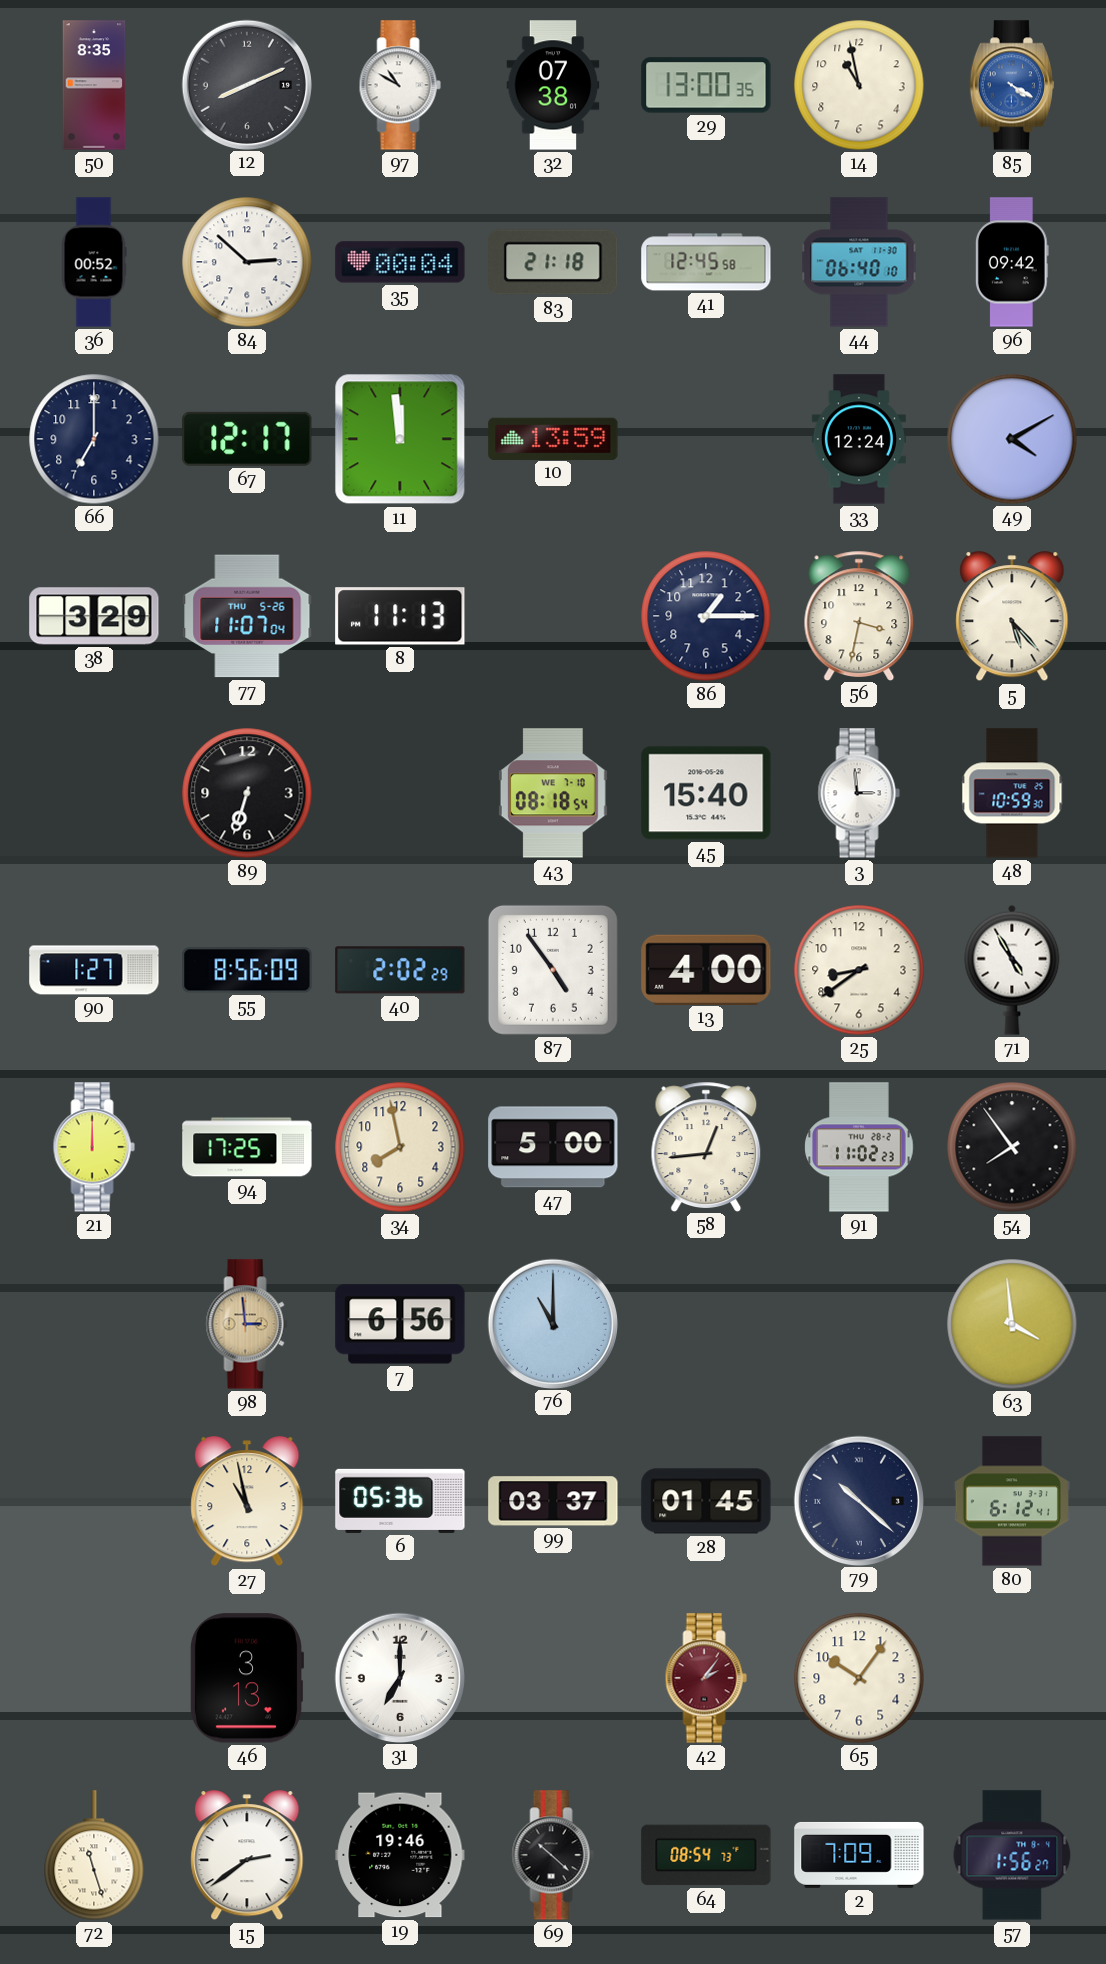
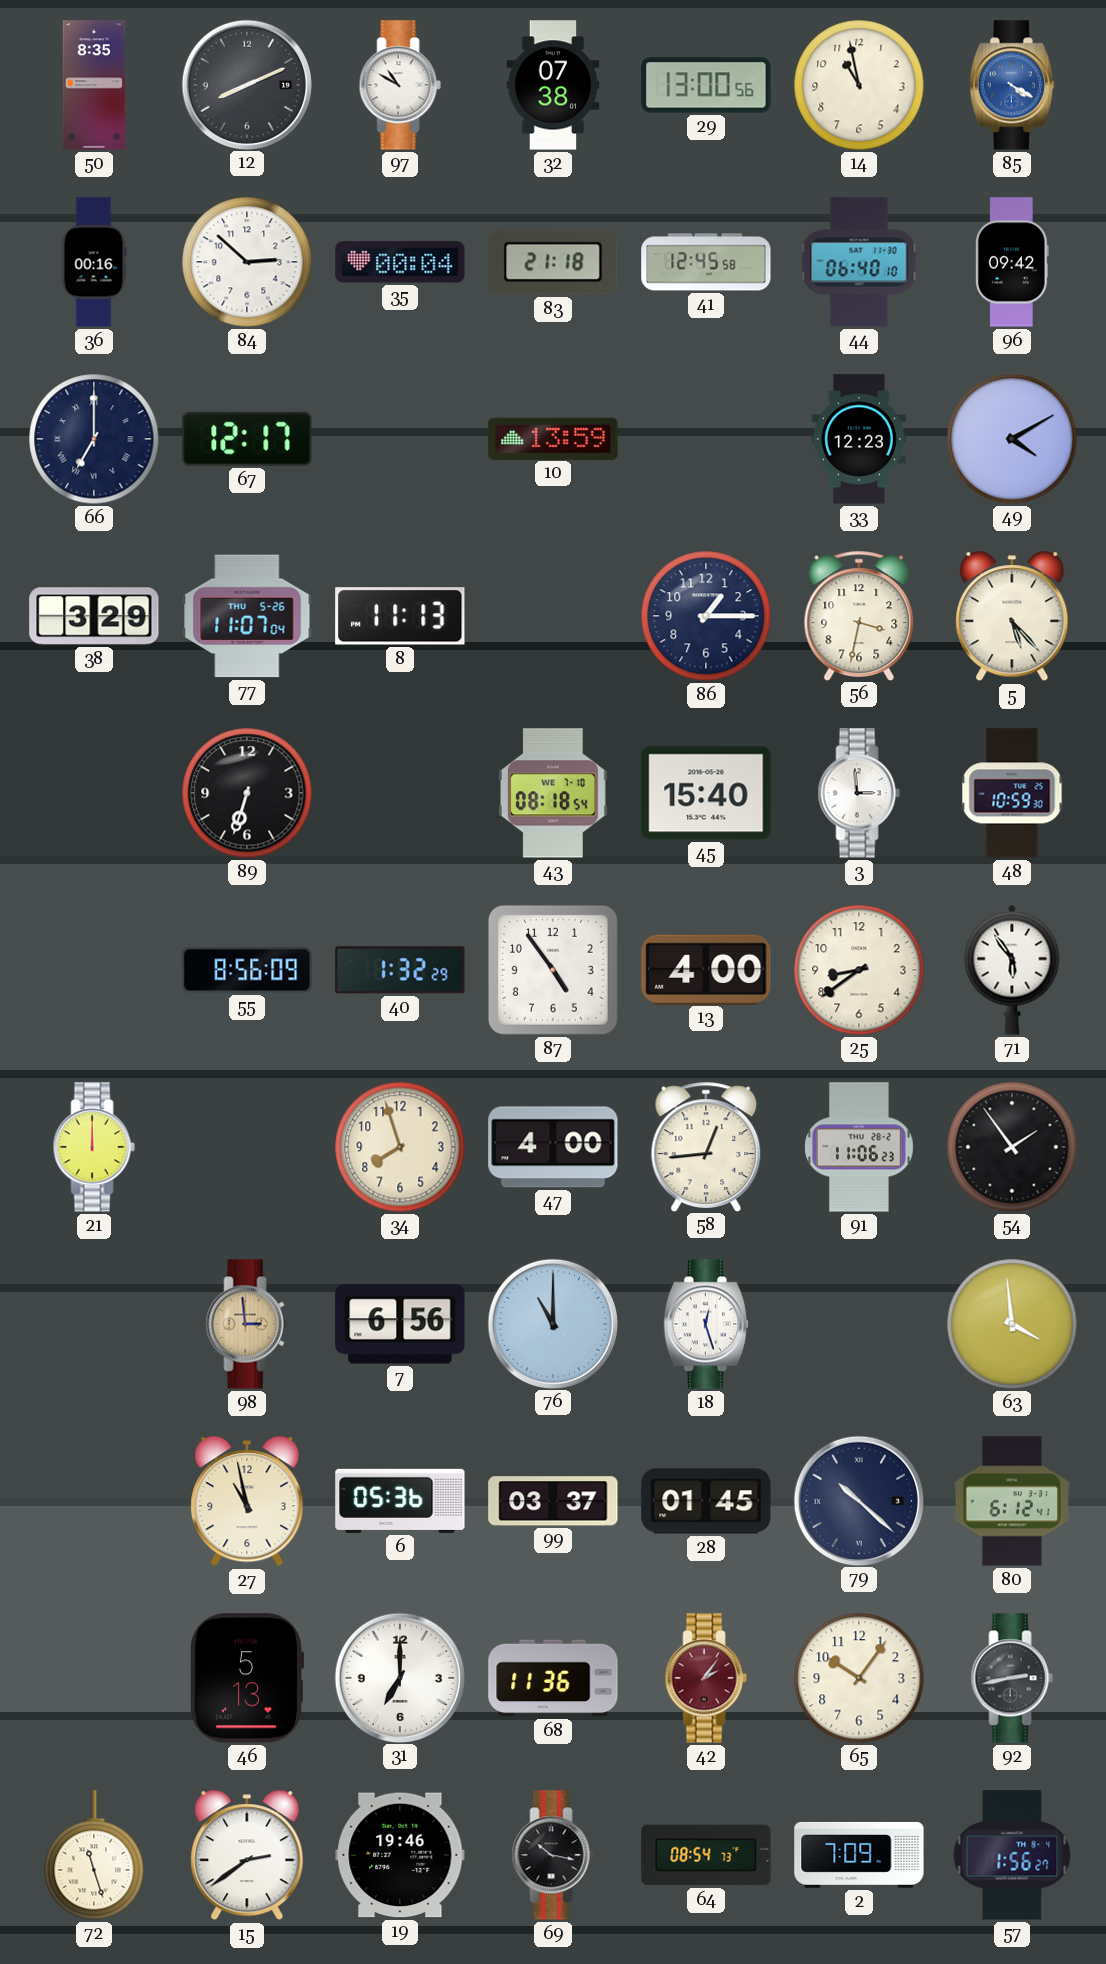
29: 13:00:35 -> 13:00:56 (706, 85)
36: 00:52 -> 00:16 (94, 262)
66 numerals: Arabic -> Roman (94, 439)
11: 11:59 -> none (400, 439)
33: 12:24 -> 12:23 (859, 439)
90: 1:27 -> none (94, 970)
40: 2:02 -> 1:32 (400, 970)
71: 4:55 -> 5:54 (1012, 970)
94: 17:25 -> none (247, 1147)
34: 7:58 -> 7:57 (400, 1147)
47: 5:00 -> 4:00 (553, 1147)
91: 11:02 -> 11:06 (859, 1147)
54: 7:54 -> 1:54 (1012, 1147)
18: none -> 12:27 (706, 1324)
46: 3:13 -> 5:13 (246, 1678)
68: none -> 11:36 (553, 1678)
92: none -> 2:43 (1012, 1678)
69: 10:22 -> 10:17 (553, 1855)
